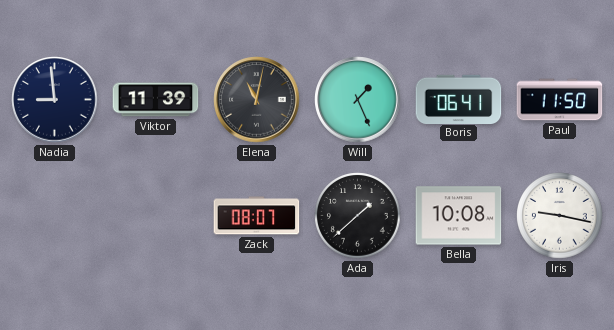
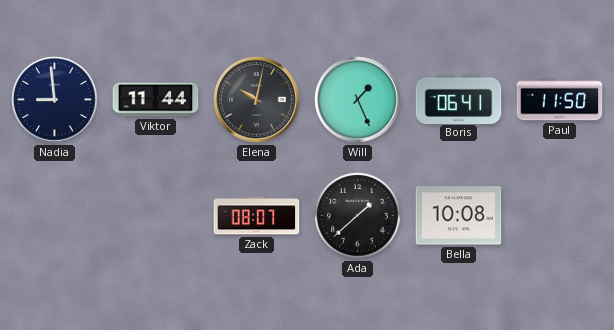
Viktor: 11:39 -> 11:44 (156, 100)
Elena: 11:02 -> 10:02 (257, 100)
Iris: 9:17 -> none (560, 216)
